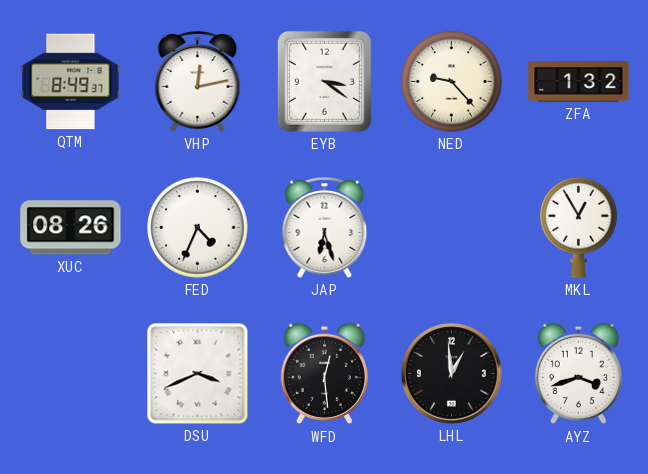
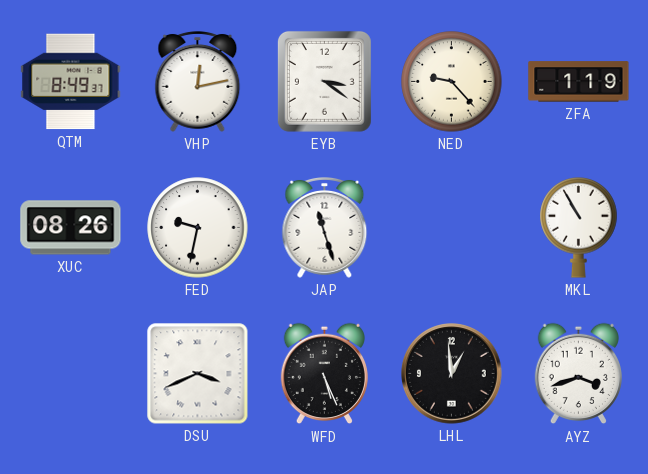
ZFA: 1:32 -> 1:19 (579, 82)
FED: 4:34 -> 9:32 (198, 228)
JAP: 6:27 -> 11:27 (325, 228)
MKL: 12:55 -> 10:55 (579, 228)
WFD: 12:29 -> 5:26 (324, 374)
